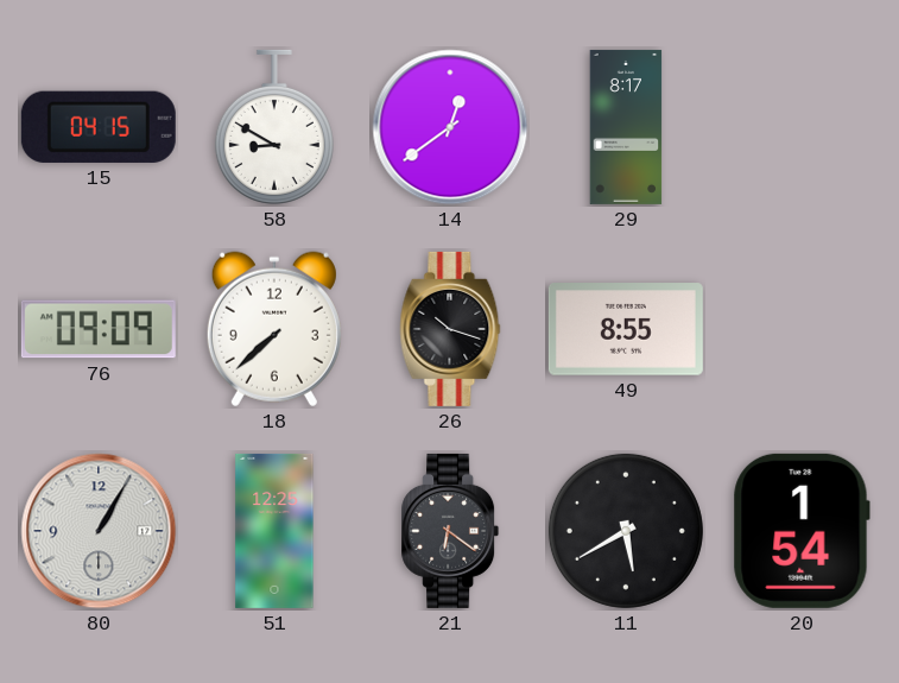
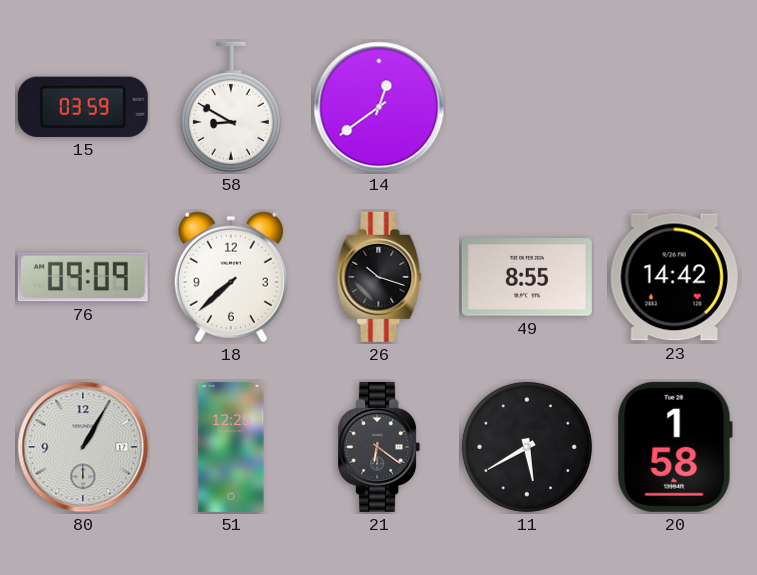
15: 04:15 -> 03:59 (83, 107)
29: 8:17 -> none (626, 127)
23: none -> 14:42 (675, 277)
20: 1:54 -> 1:58 (675, 447)
